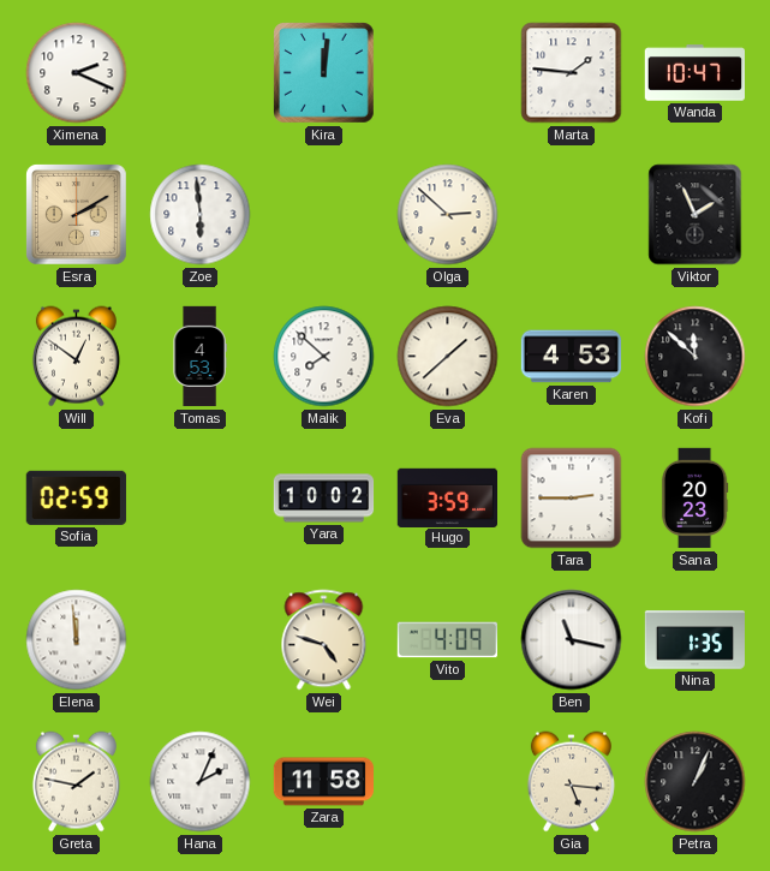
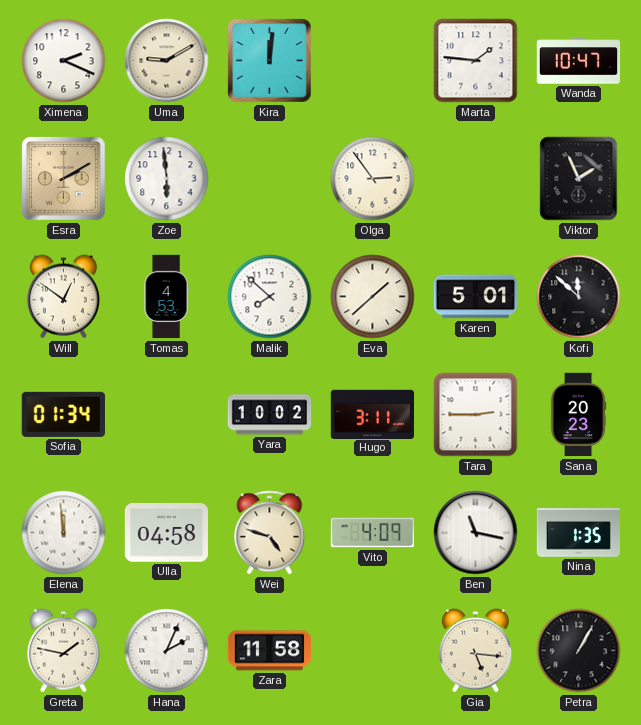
Uma: none -> 9:10 (167, 61)
Olga: 2:52 -> 2:54 (373, 179)
Karen: 4:53 -> 5:01 (476, 297)
Sofia: 02:59 -> 01:34 (63, 414)
Hugo: 3:59 -> 3:11 (372, 414)
Ulla: none -> 04:58 (166, 533)
Petra: 1:04 -> 1:05 (579, 651)
